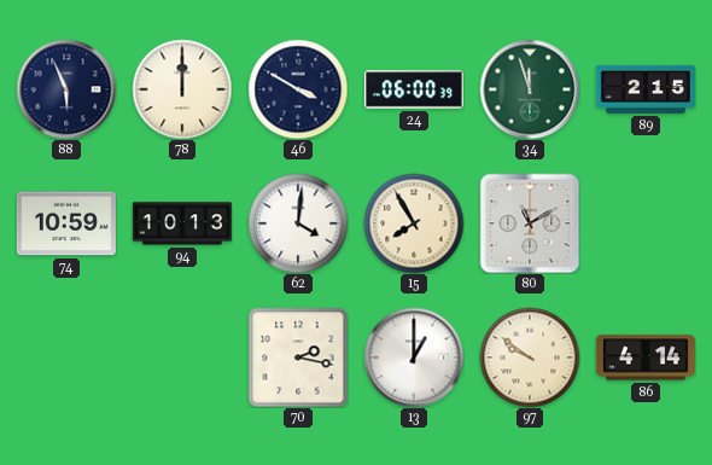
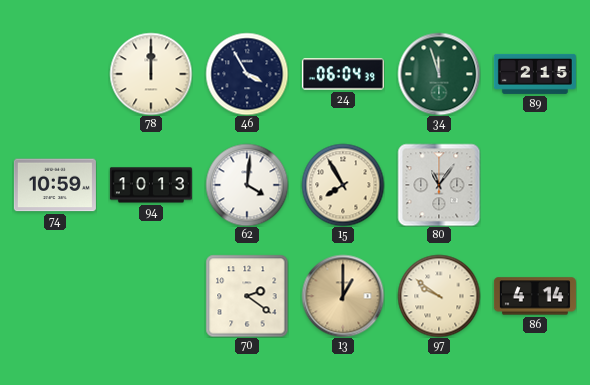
88: 5:56 -> none (66, 89)
46: 3:50 -> 3:55 (247, 74)
24: 06:00 -> 06:04 (343, 74)
80: 11:10 -> 11:06 (439, 185)
70: 2:17 -> 2:21 (247, 296)
13 dial: white -> champagne (343, 296)
